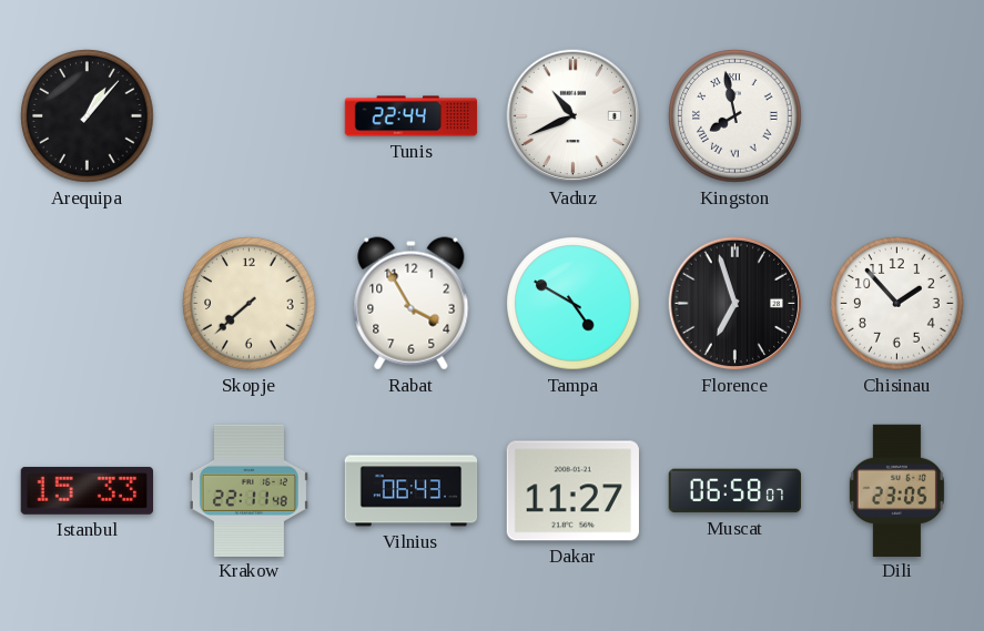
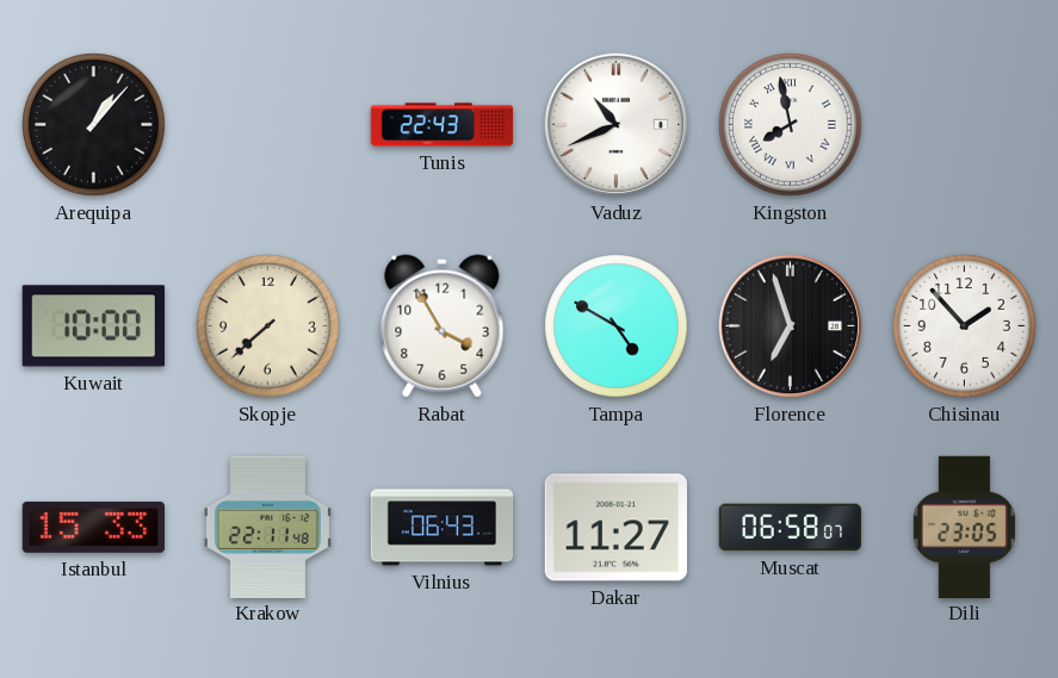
Tunis: 22:44 -> 22:43 (443, 125)
Kuwait: none -> 10:00 (93, 326)
